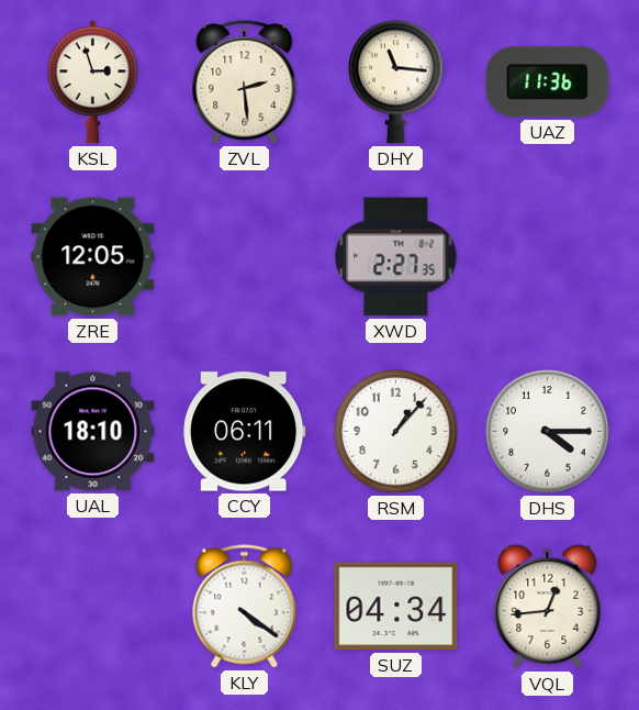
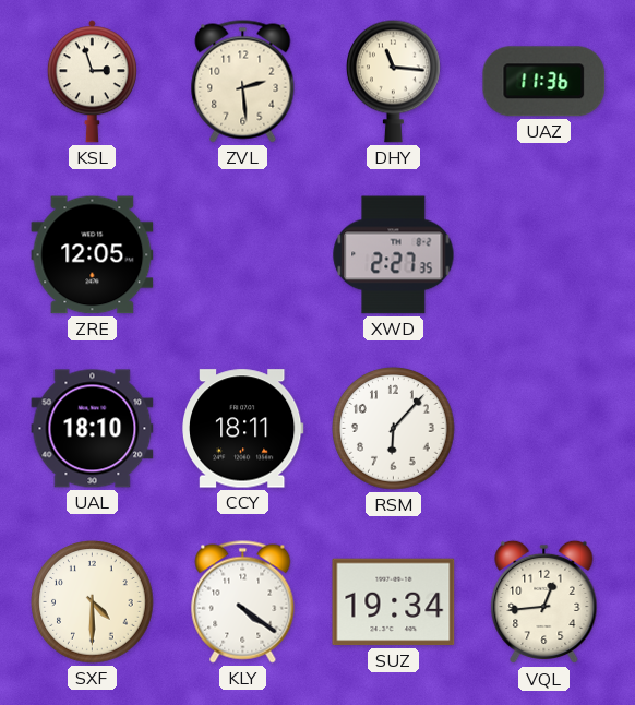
CCY: 06:11 -> 18:11 (243, 429)
RSM: 1:07 -> 6:07 (394, 429)
DHS: 4:15 -> none (548, 432)
SXF: none -> 4:30 (93, 602)
SUZ: 04:34 -> 19:34 (394, 602)
